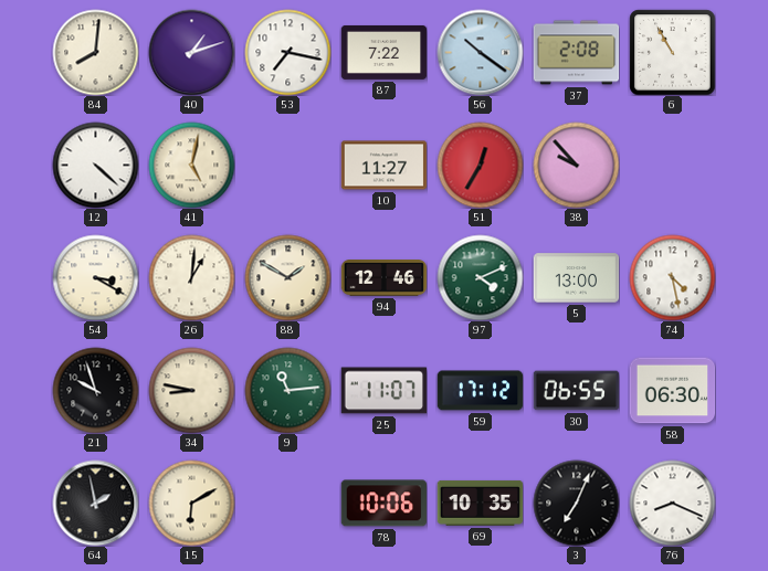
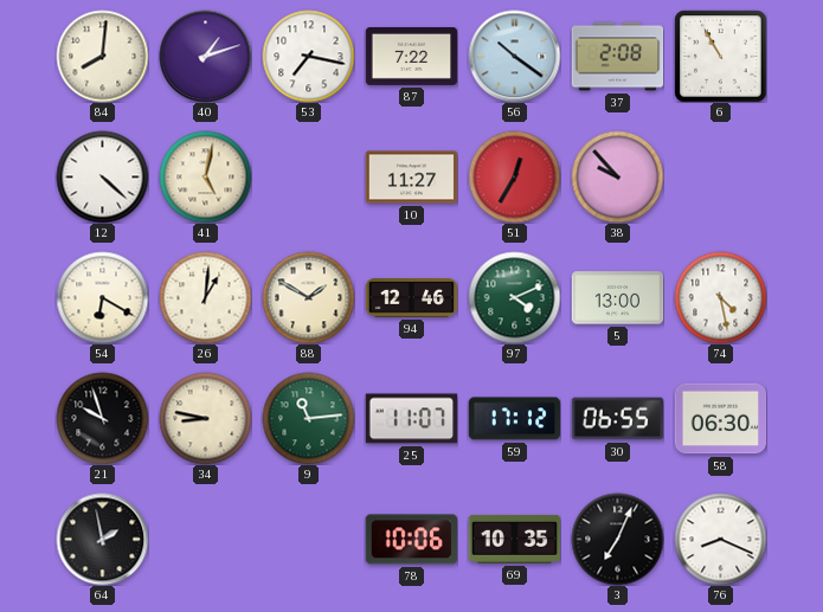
54: 3:20 -> 6:20 (102, 297)
15: 6:10 -> none (191, 503)
